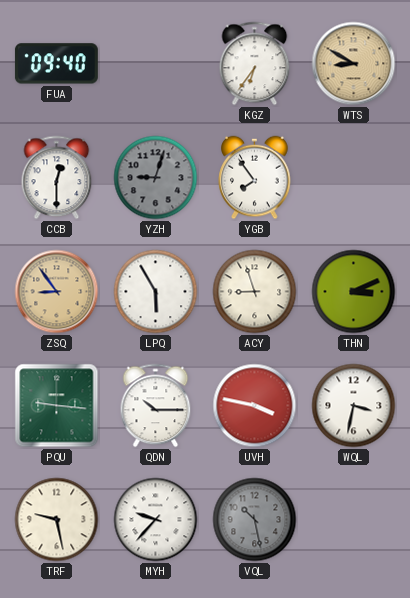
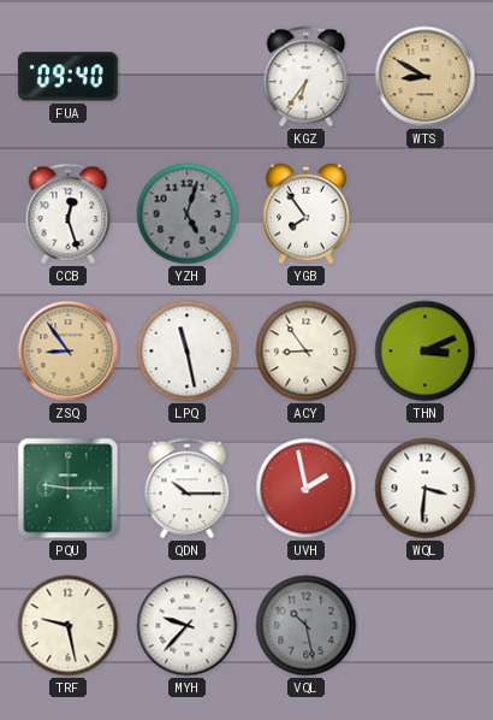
CCB: 12:30 -> 12:27 (69, 214)
YZH: 9:03 -> 5:03 (188, 214)
LPQ: 5:55 -> 11:28 (188, 352)
ACY: 8:57 -> 8:54 (307, 352)
PQU: 9:16 -> 9:15 (69, 489)
UVH: 3:47 -> 1:58 (307, 489)
WQL: 3:32 -> 3:31 (426, 489)
